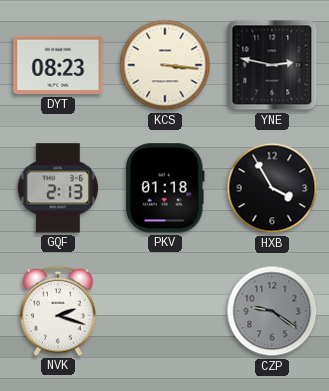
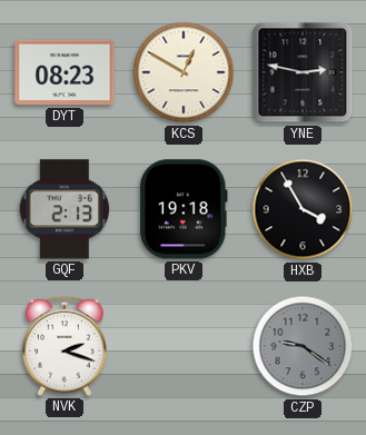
KCS: 3:16 -> 12:50 (184, 72)
PKV: 01:18 -> 19:18 (184, 209)
